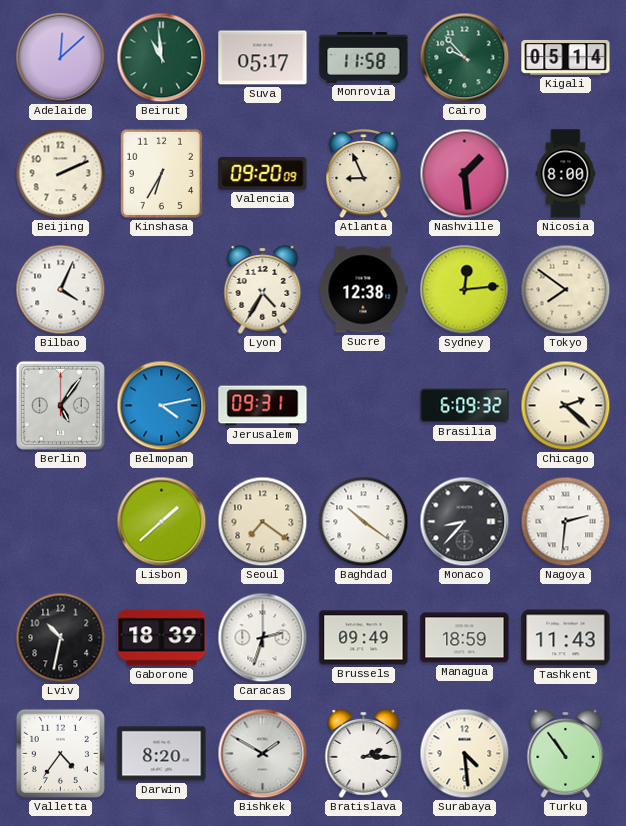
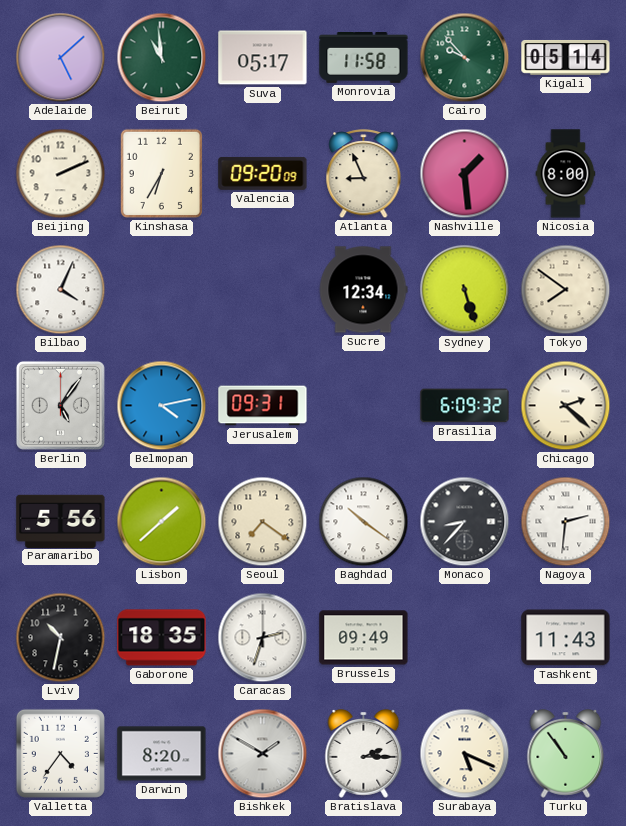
Adelaide: 12:08 -> 5:08 (61, 58)
Lyon: 4:35 -> none (263, 290)
Sucre: 12:38 -> 12:34 (363, 290)
Sydney: 12:14 -> 5:27 (465, 290)
Paramaribo: none -> 5:56 (61, 521)
Gaborone: 18:39 -> 18:35 (162, 638)
Managua: 18:59 -> none (465, 638)
Surabaya: 4:29 -> 5:19 (465, 754)
